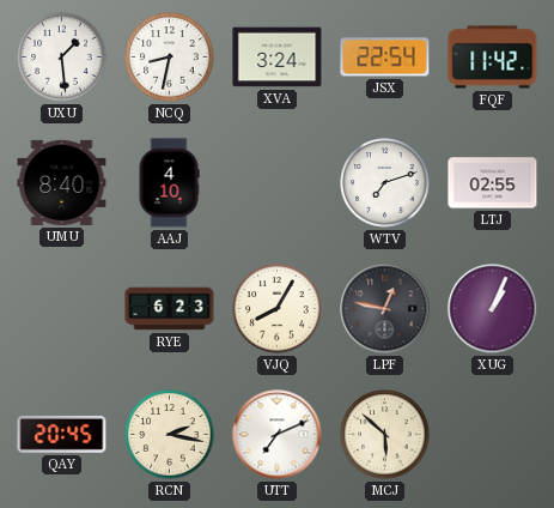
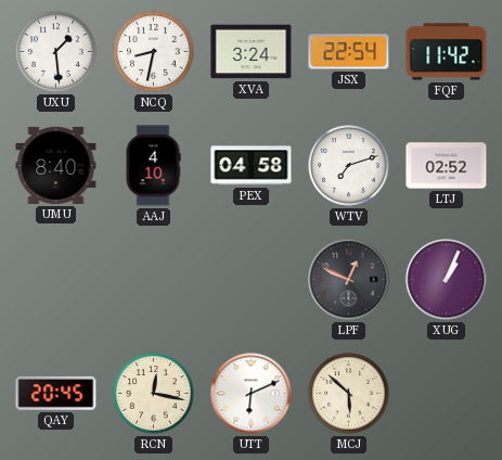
PEX: none -> 04:58 (252, 166)
LTJ: 02:55 -> 02:52 (447, 166)
RYE: 6:23 -> none (170, 309)
VJQ: 8:05 -> none (278, 309)
LPF: 12:47 -> 12:49 (349, 280)
RCN: 2:17 -> 12:17 (154, 394)
UTT: 7:11 -> 6:11 (252, 394)
